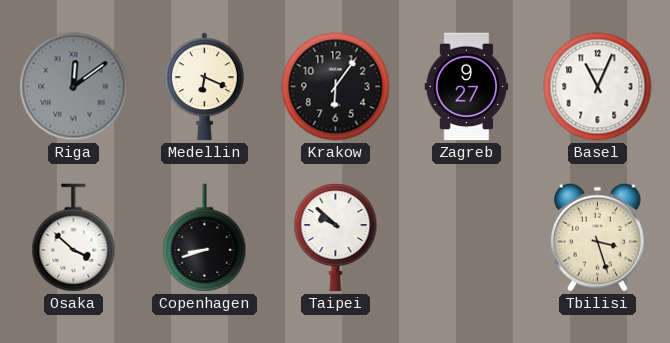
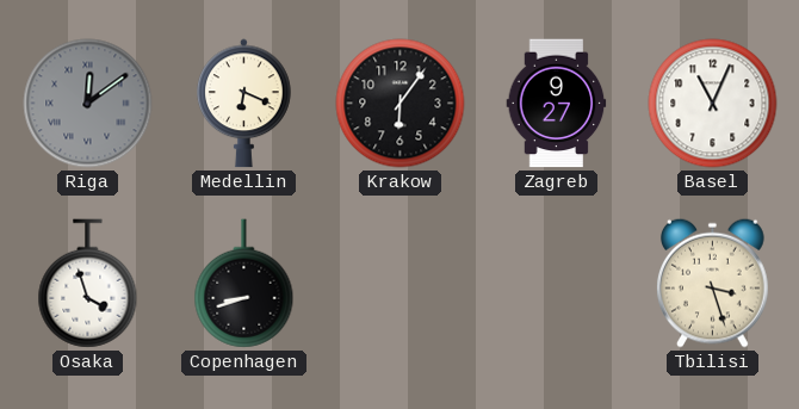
Osaka: 3:52 -> 3:57 (88, 284)
Taipei: 9:52 -> none (336, 238)
